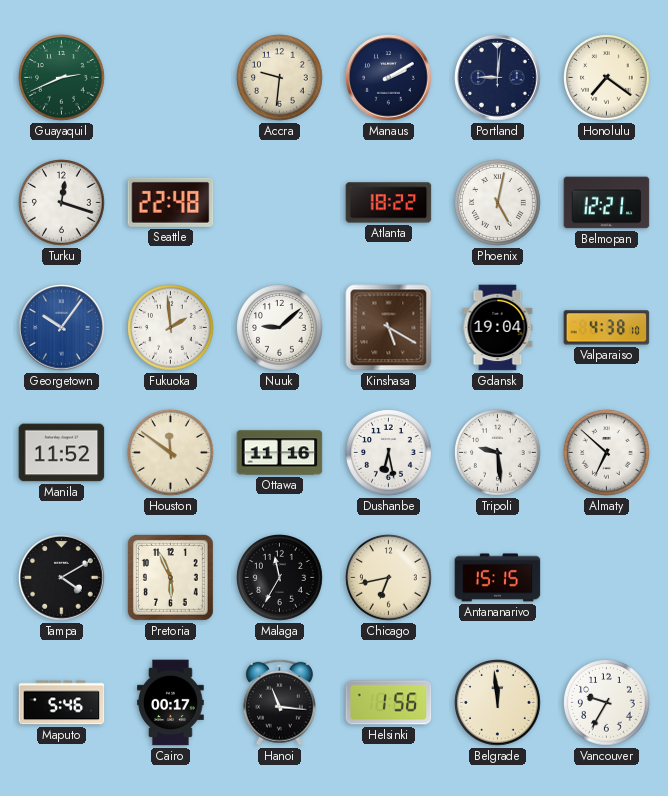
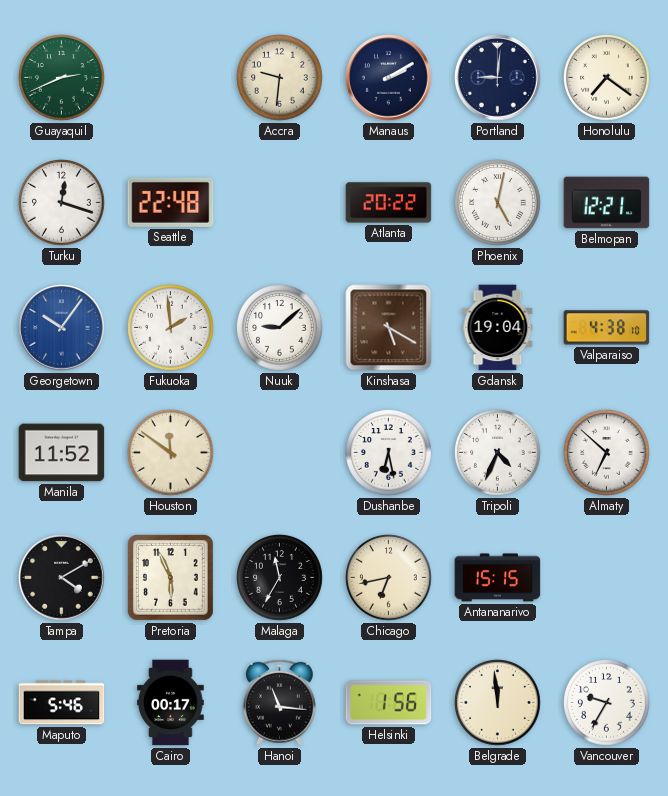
Atlanta: 18:22 -> 20:22 (389, 203)
Ottawa: 11:16 -> none (280, 453)
Tripoli: 9:29 -> 4:34 (498, 453)
